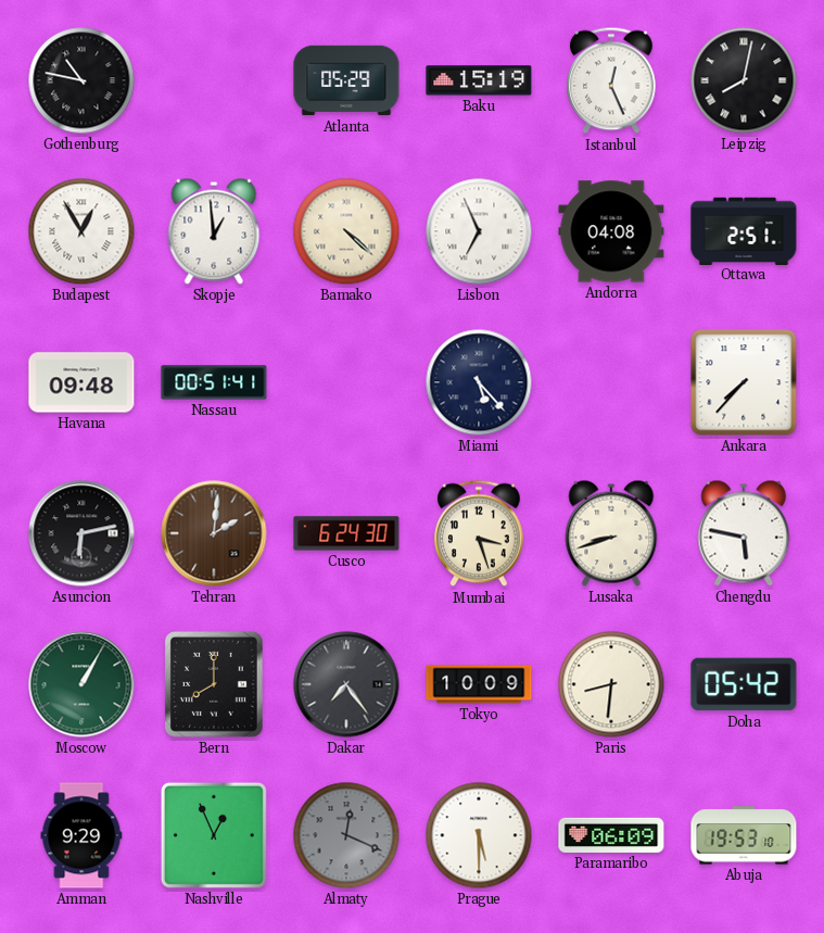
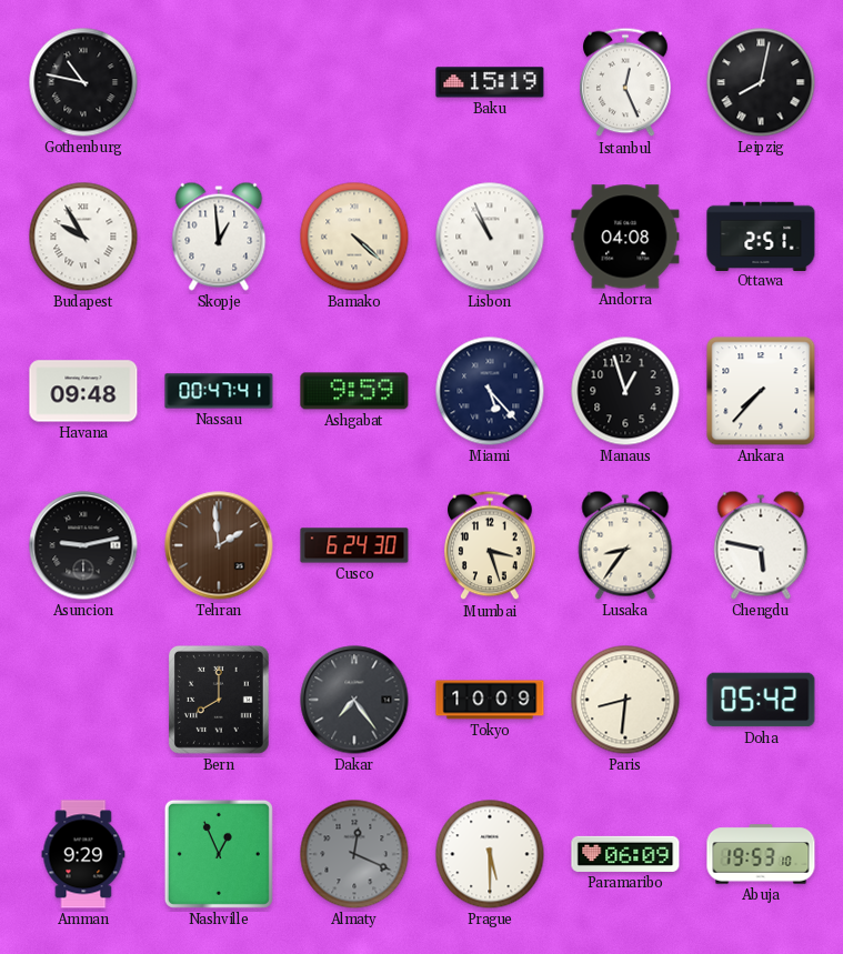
Atlanta: 05:29 -> none (346, 80)
Budapest: 12:55 -> 9:55 (83, 237)
Lisbon: 6:56 -> 10:56 (490, 237)
Nassau: 00:51 -> 00:47 (219, 391)
Ashgabat: none -> 9:59 (354, 391)
Manaus: none -> 12:57 (625, 391)
Asuncion: 6:13 -> 9:13 (83, 545)
Tehran: 2:01 -> 1:59 (219, 545)
Lusaka: 8:42 -> 8:36 (625, 545)
Moscow: 1:05 -> none (81, 684)
